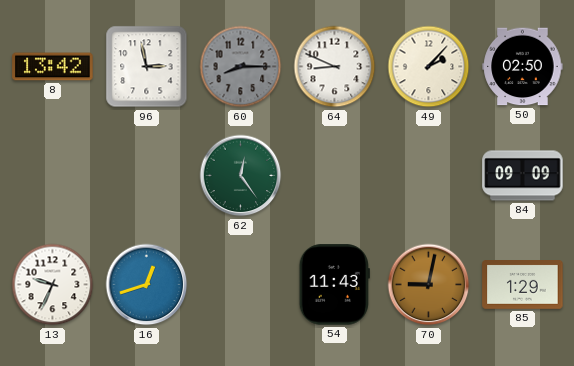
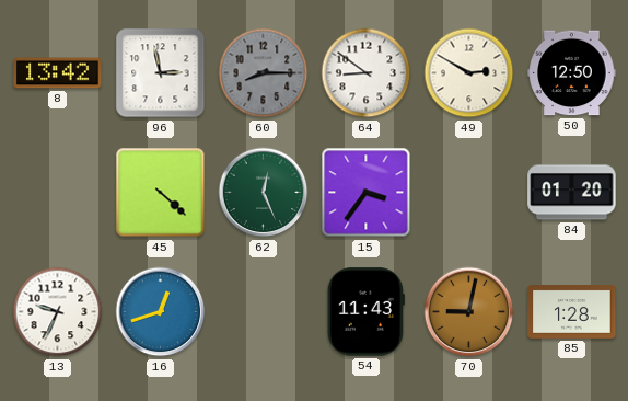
64: 8:49 -> 8:51 (367, 73)
49: 2:07 -> 2:50 (469, 73)
50: 02:50 -> 12:50 (572, 73)
45: none -> 4:22 (161, 193)
62: 12:24 -> 12:26 (264, 193)
15: none -> 3:36 (367, 193)
84: 09:09 -> 01:20 (572, 193)
85: 1:29 -> 1:28 (572, 312)
